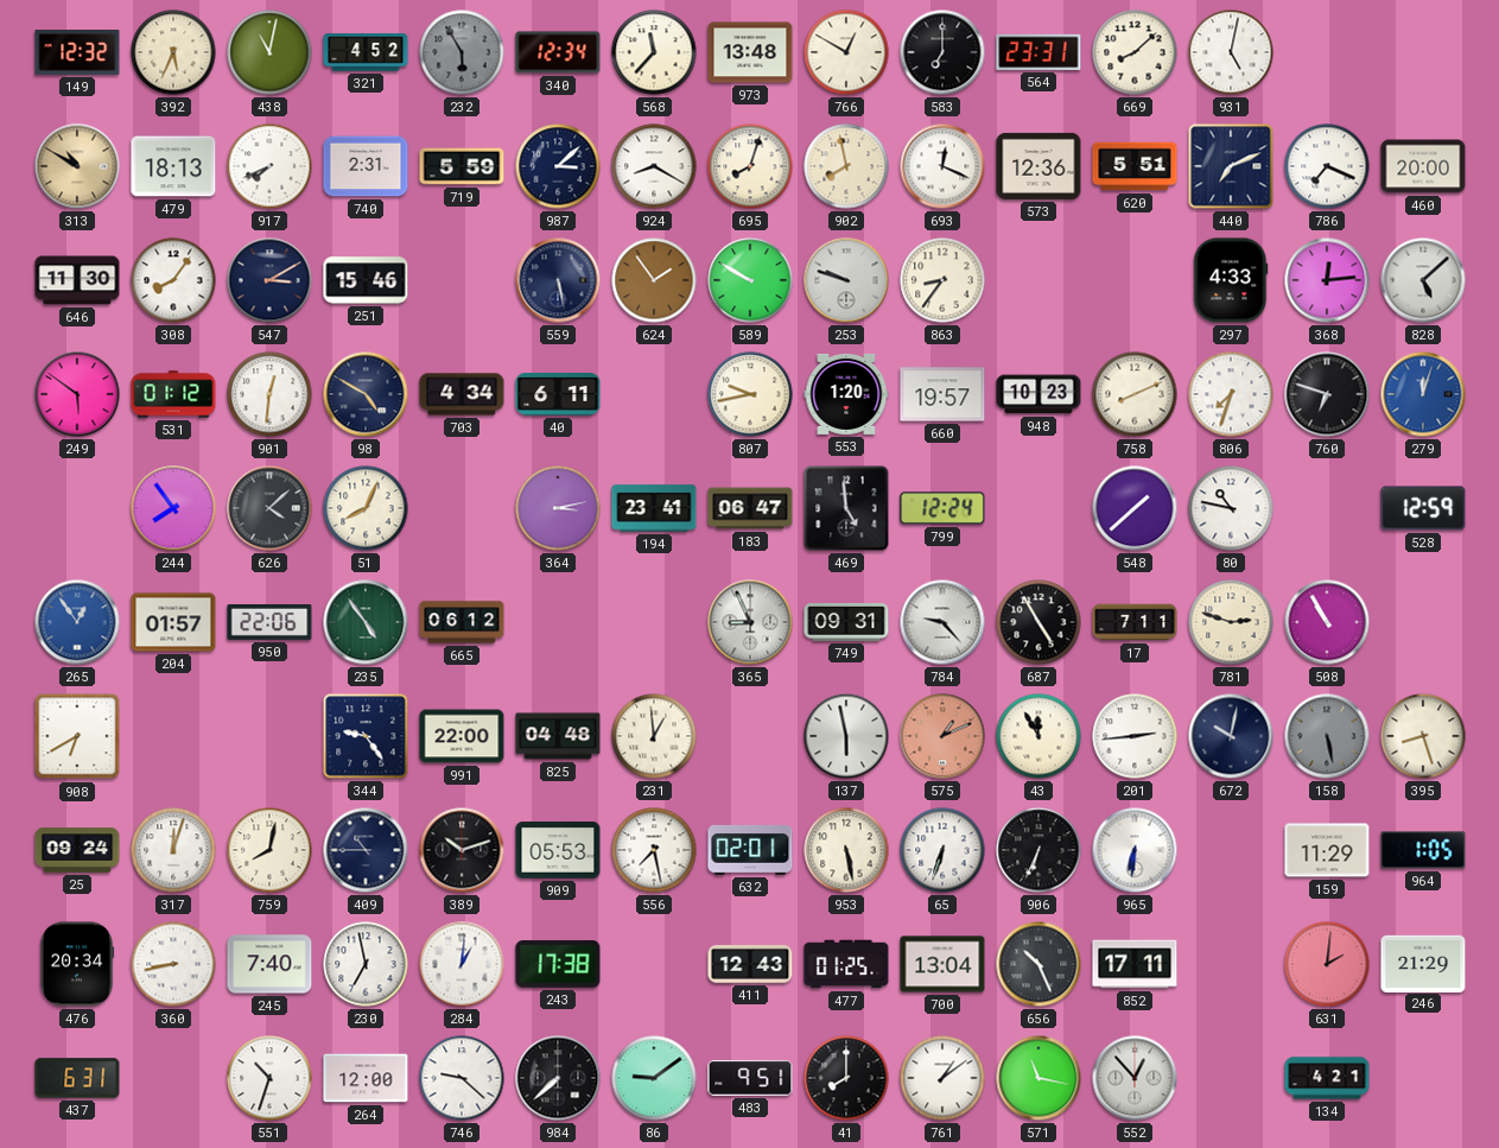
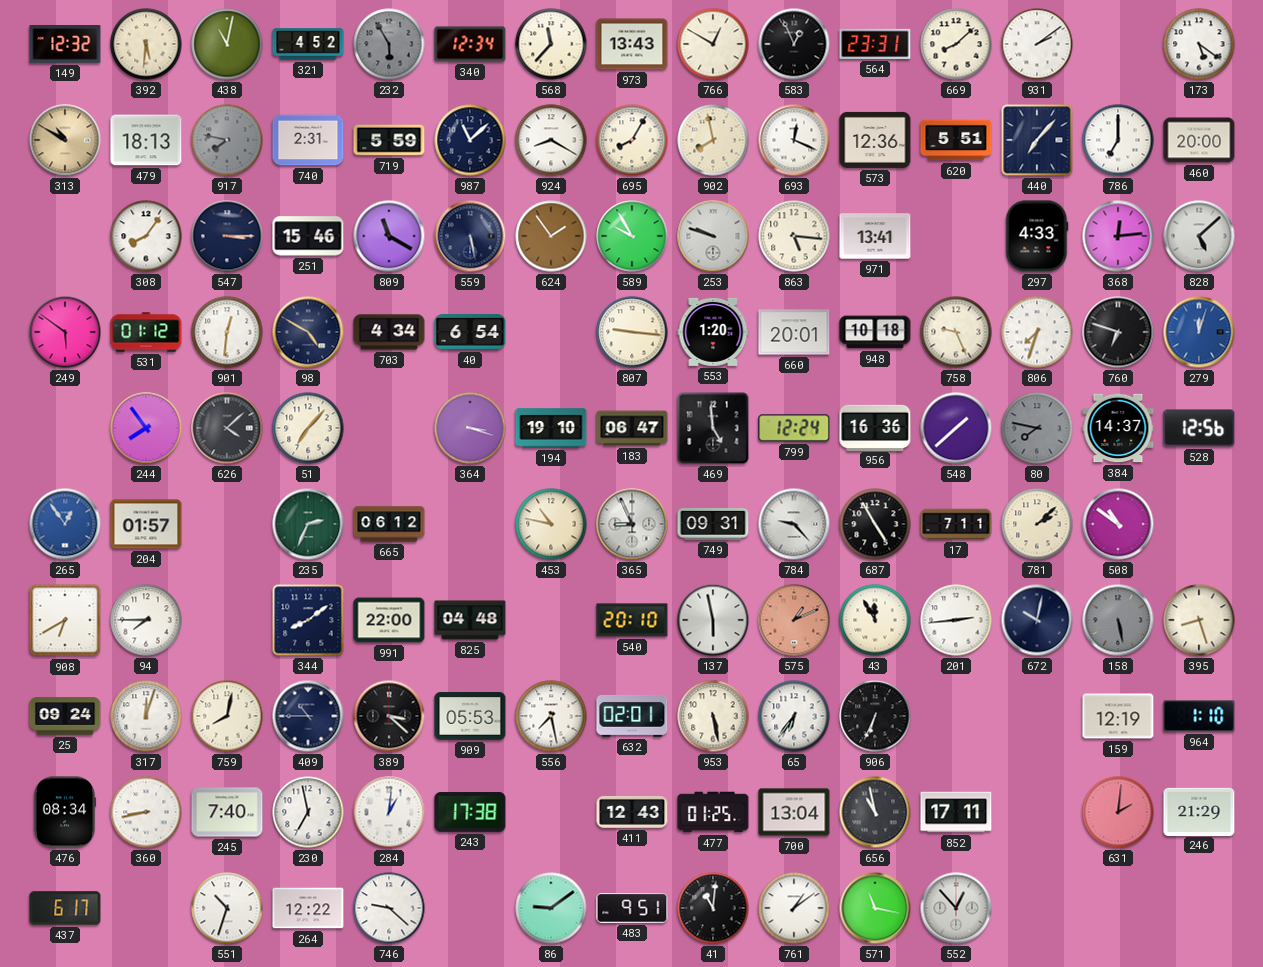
392: 5:34 -> 5:31 (146, 44)
973: 13:48 -> 13:43 (632, 44)
583: 7:00 -> 12:56 (794, 44)
931: 5:02 -> 2:09 (1037, 44)
173: none -> 5:21 (1199, 44)
917: 7:41 -> 7:47 (227, 140)
917 dial: white -> grey (227, 140)
987: 3:08 -> 11:08 (470, 140)
695: 8:03 -> 8:05 (632, 140)
440: 7:11 -> 7:07 (1037, 140)
786: 7:19 -> 7:00 (1118, 140)
646: 11:30 -> none (77, 280)
547: 3:10 -> 3:15 (227, 236)
809: none -> 11:20 (389, 236)
589: 9:50 -> 9:55 (632, 236)
863: 8:36 -> 5:16 (794, 236)
971: none -> 13:41 (875, 236)
40: 6:11 -> 6:54 (470, 333)
807: 9:43 -> 9:16 (632, 332)
660: 19:57 -> 20:01 (794, 332)
948: 10:23 -> 10:18 (875, 332)
758: 8:11 -> 9:26 (956, 332)
51: 8:04 -> 7:07 (308, 428)
364: 3:13 -> 3:18 (470, 428)
194: 23:41 -> 19:10 (551, 428)
956: none -> 16:36 (875, 427)
80: 10:47 -> 7:47 (1037, 428)
80 dial: white -> grey (1037, 428)
384: none -> 14:37 (1118, 428)
528: 12:59 -> 12:56 (1199, 428)
950: 22:06 -> none (269, 623)
235: 4:54 -> 2:34 (308, 524)
453: none -> 10:47 (551, 524)
781: 2:48 -> 2:08 (1037, 524)
508: 10:55 -> 10:51 (1118, 524)
94: none -> 7:45 (146, 620)
344: 9:24 -> 8:09 (308, 620)
231: 12:59 -> none (654, 736)
540: none -> 20:10 (632, 620)
389: 10:12 -> 3:22 (389, 716)
65: 6:33 -> 6:36 (794, 716)
965: 6:31 -> none (1135, 850)
159: 11:29 -> 12:19 (1118, 716)
964: 1:05 -> 1:10 (1199, 716)
476: 20:34 -> 08:34 (65, 812)
656: 10:26 -> 10:58 (875, 812)
437: 6:31 -> 6:17 (65, 908)
264: 12:00 -> 12:22 (308, 908)
984: 7:38 -> none (558, 1078)
41: 8:00 -> 11:01 (713, 908)
134: 4:21 -> none (1327, 1078)
